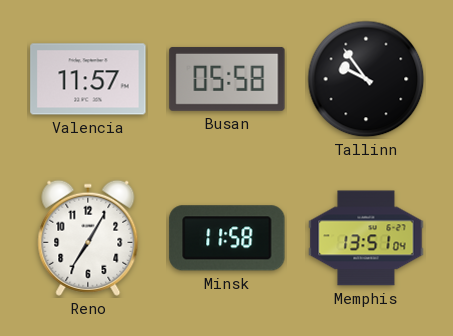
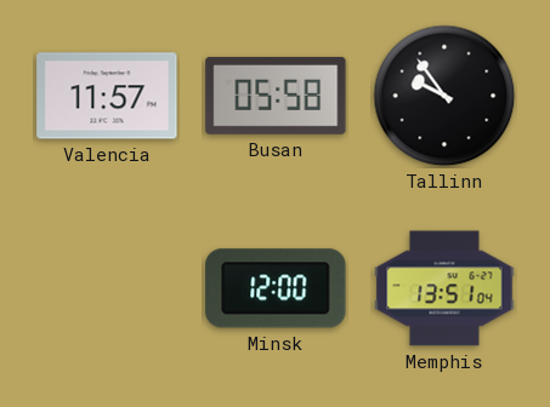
Reno: 7:05 -> none (88, 238)
Minsk: 11:58 -> 12:00 (276, 288)
